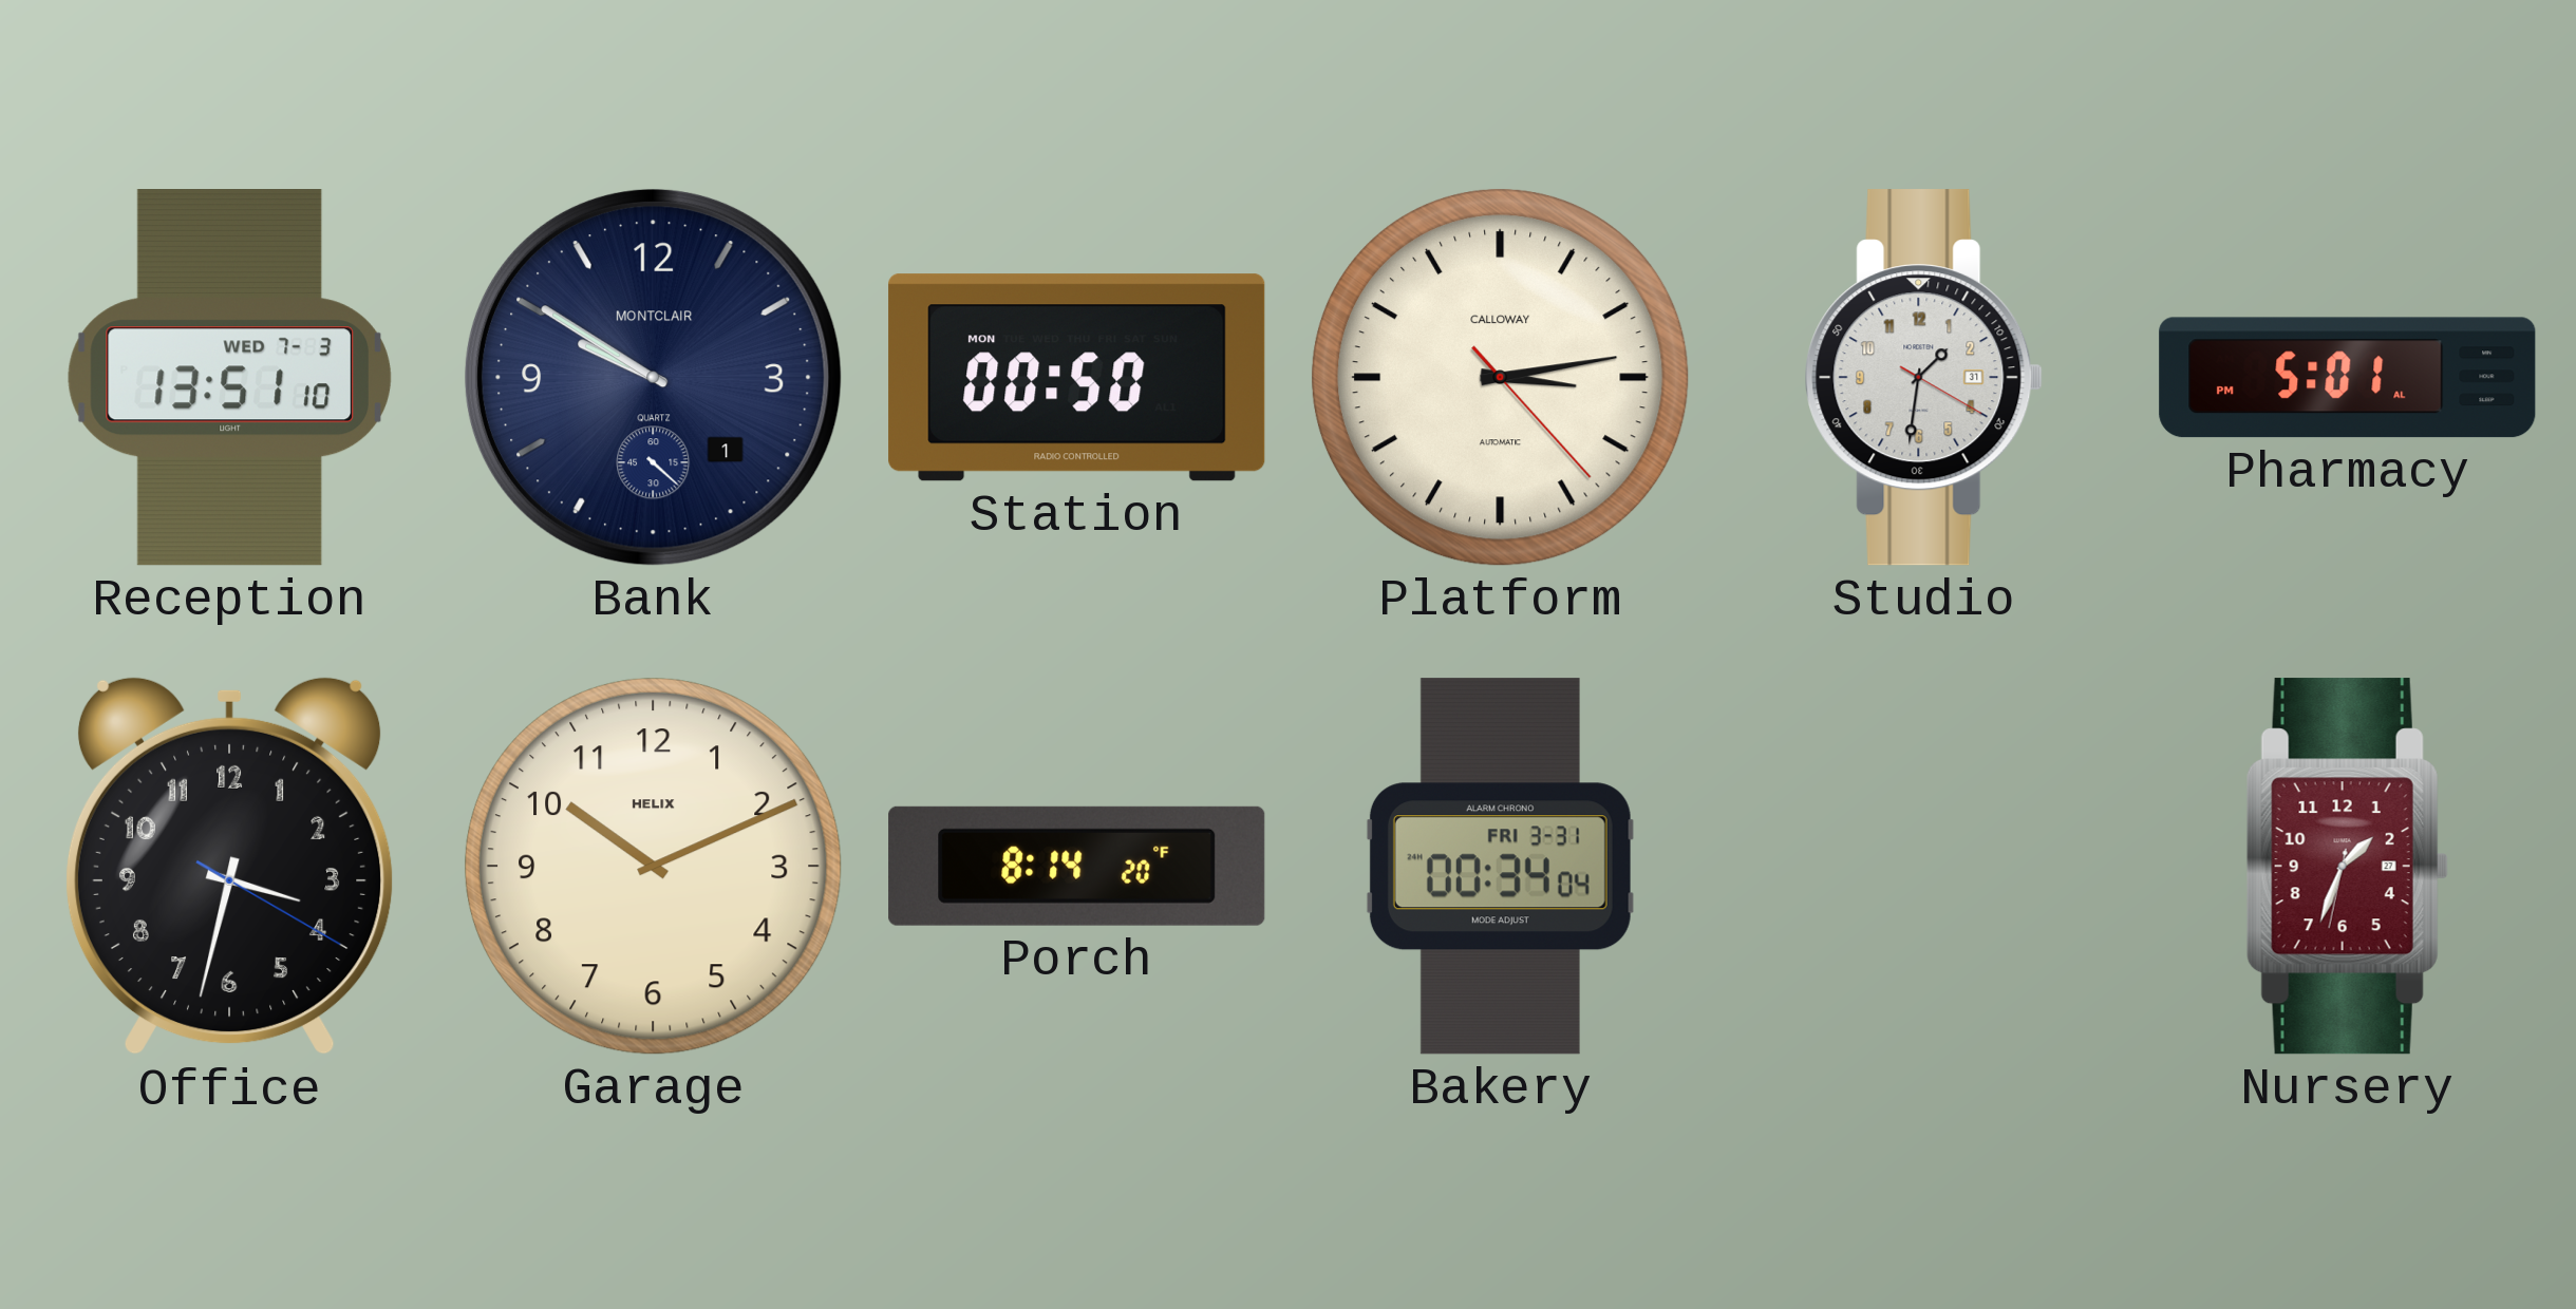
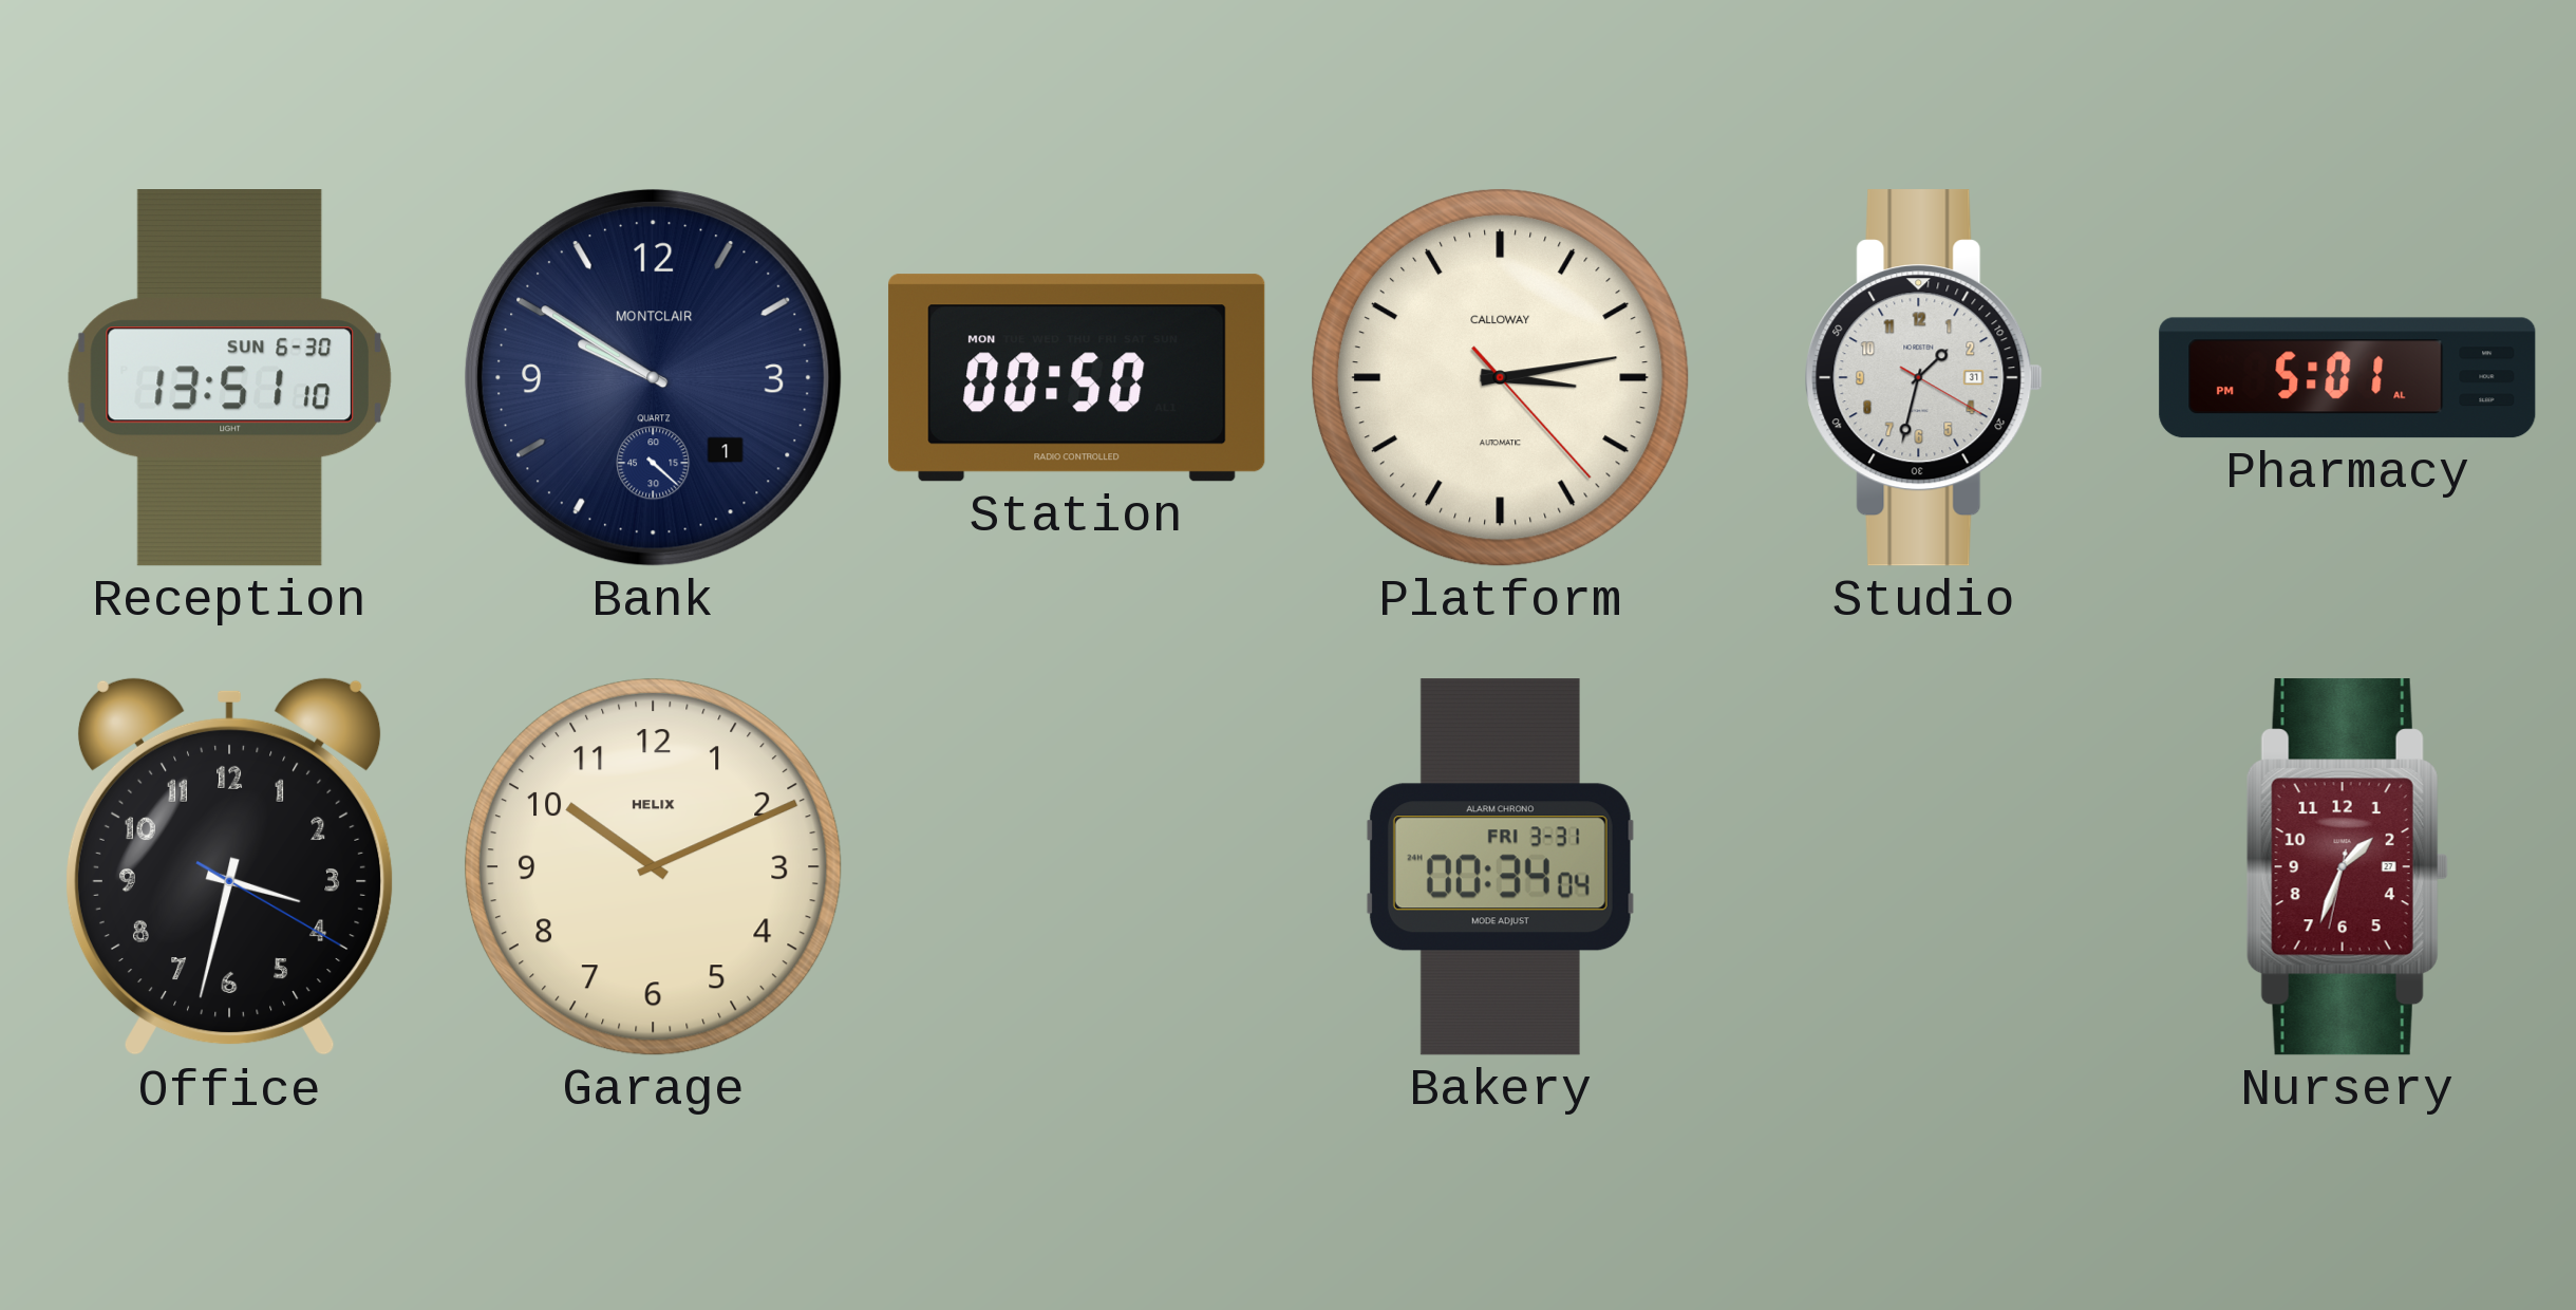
Reception date: WED 7-3 -> SUN 6-30 (229, 378)
Studio: 1:31 -> 1:32 (1923, 378)
Porch: 8:14 -> none (1077, 866)
